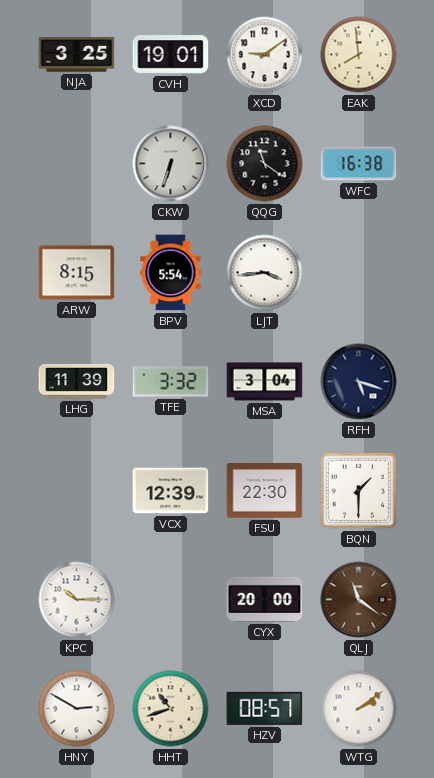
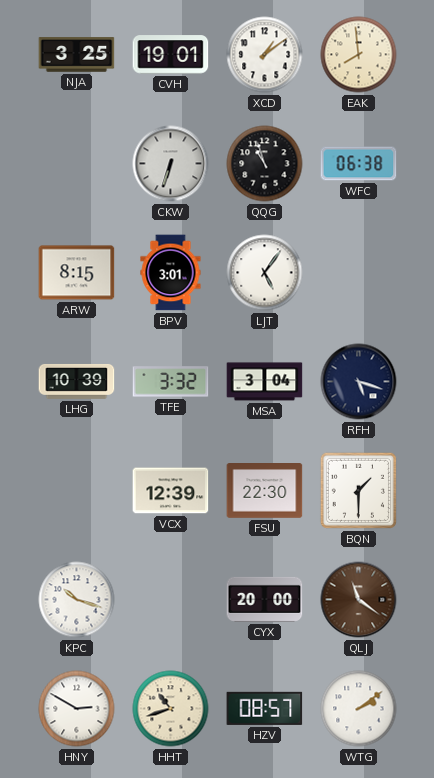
XCD: 9:09 -> 1:09 (265, 55)
QQG: 11:21 -> 10:57 (265, 164)
WFC: 16:38 -> 06:38 (359, 164)
BPV: 5:54 -> 3:01 (171, 273)
LJT: 3:44 -> 5:06 (265, 273)
LHG: 11:39 -> 10:39 (77, 381)
KPC: 10:15 -> 10:18 (77, 600)
